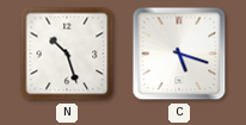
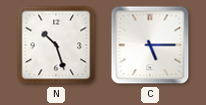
C: 5:18 -> 5:15 (150, 45)
